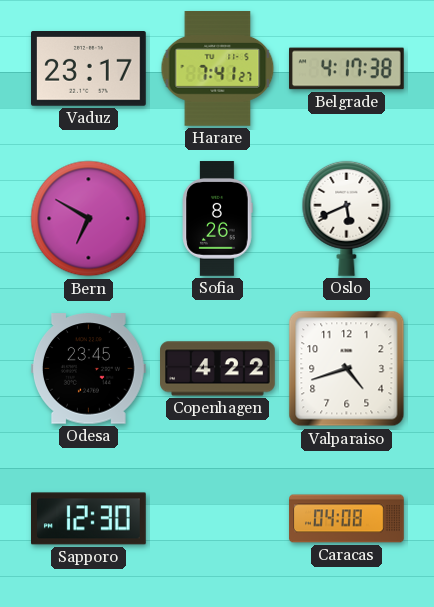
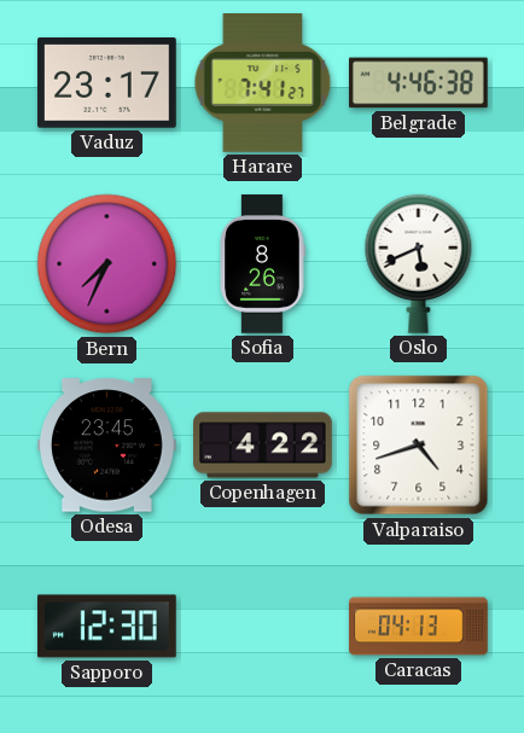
Belgrade: 4:17 -> 4:46 (419, 83)
Bern: 6:50 -> 7:34 (107, 264)
Caracas: 04:08 -> 04:13 (419, 627)
